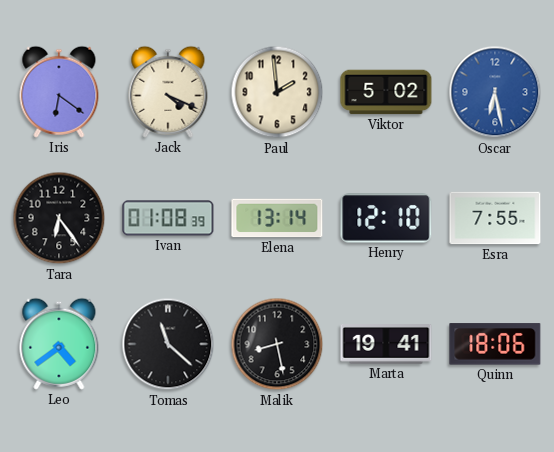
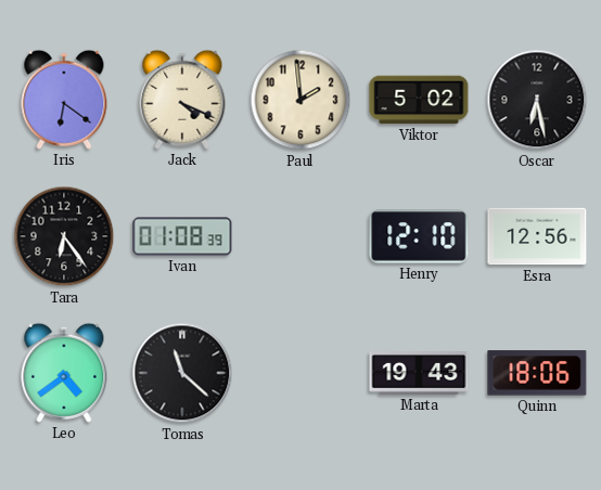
Oscar dial: blue -> black (537, 100)
Elena: 13:14 -> none (277, 218)
Esra: 7:55 -> 12:56 (537, 236)
Malik: 8:28 -> none (277, 344)
Marta: 19:41 -> 19:43 (419, 374)
